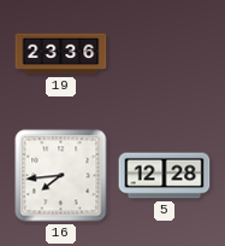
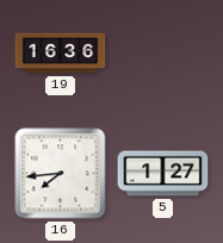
19: 23:36 -> 16:36 (61, 54)
5: 12:28 -> 1:27 (163, 174)
